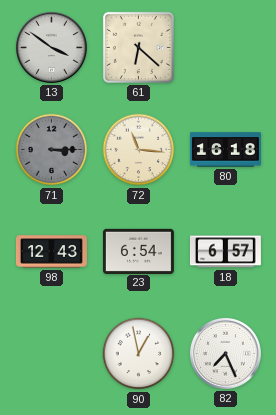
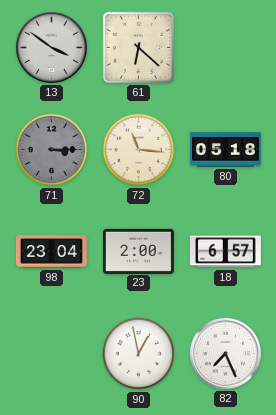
80: 16:18 -> 05:18 (225, 150)
98: 12:43 -> 23:04 (51, 252)
23: 6:54 -> 2:00 (138, 251)
